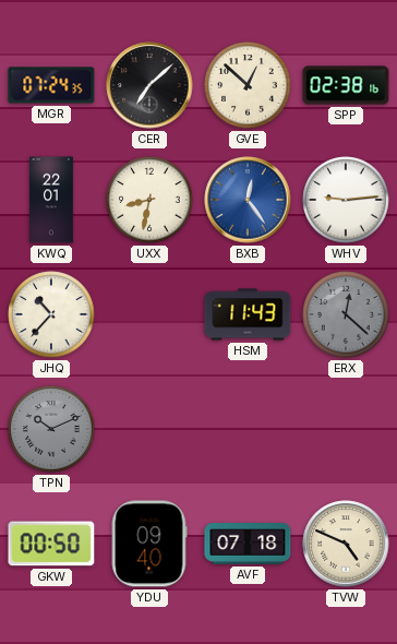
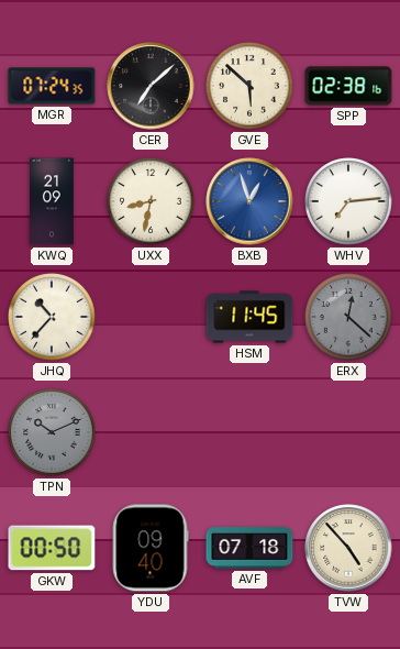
GVE: 12:52 -> 5:52 (249, 86)
KWQ: 22:01 -> 21:09 (52, 201)
BXB: 12:24 -> 12:57 (249, 201)
WHV: 9:14 -> 7:14 (348, 201)
HSM: 11:43 -> 11:45 (249, 317)
TVW: 4:49 -> 4:53 (348, 548)
